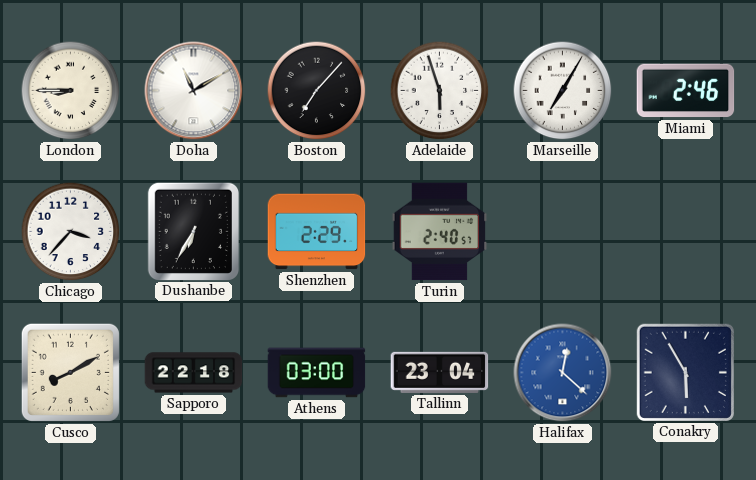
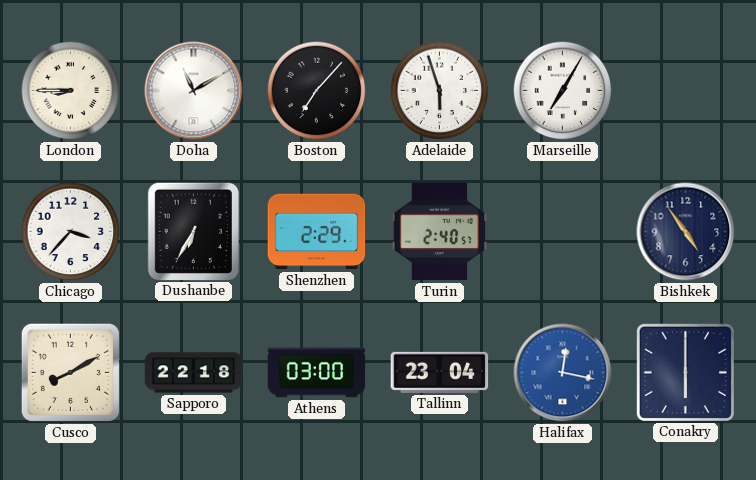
Miami: 2:46 -> none (686, 91)
Bishkek: none -> 4:54 (686, 232)
Halifax: 12:22 -> 12:17 (563, 373)
Conakry: 5:55 -> 6:00 (685, 372)
